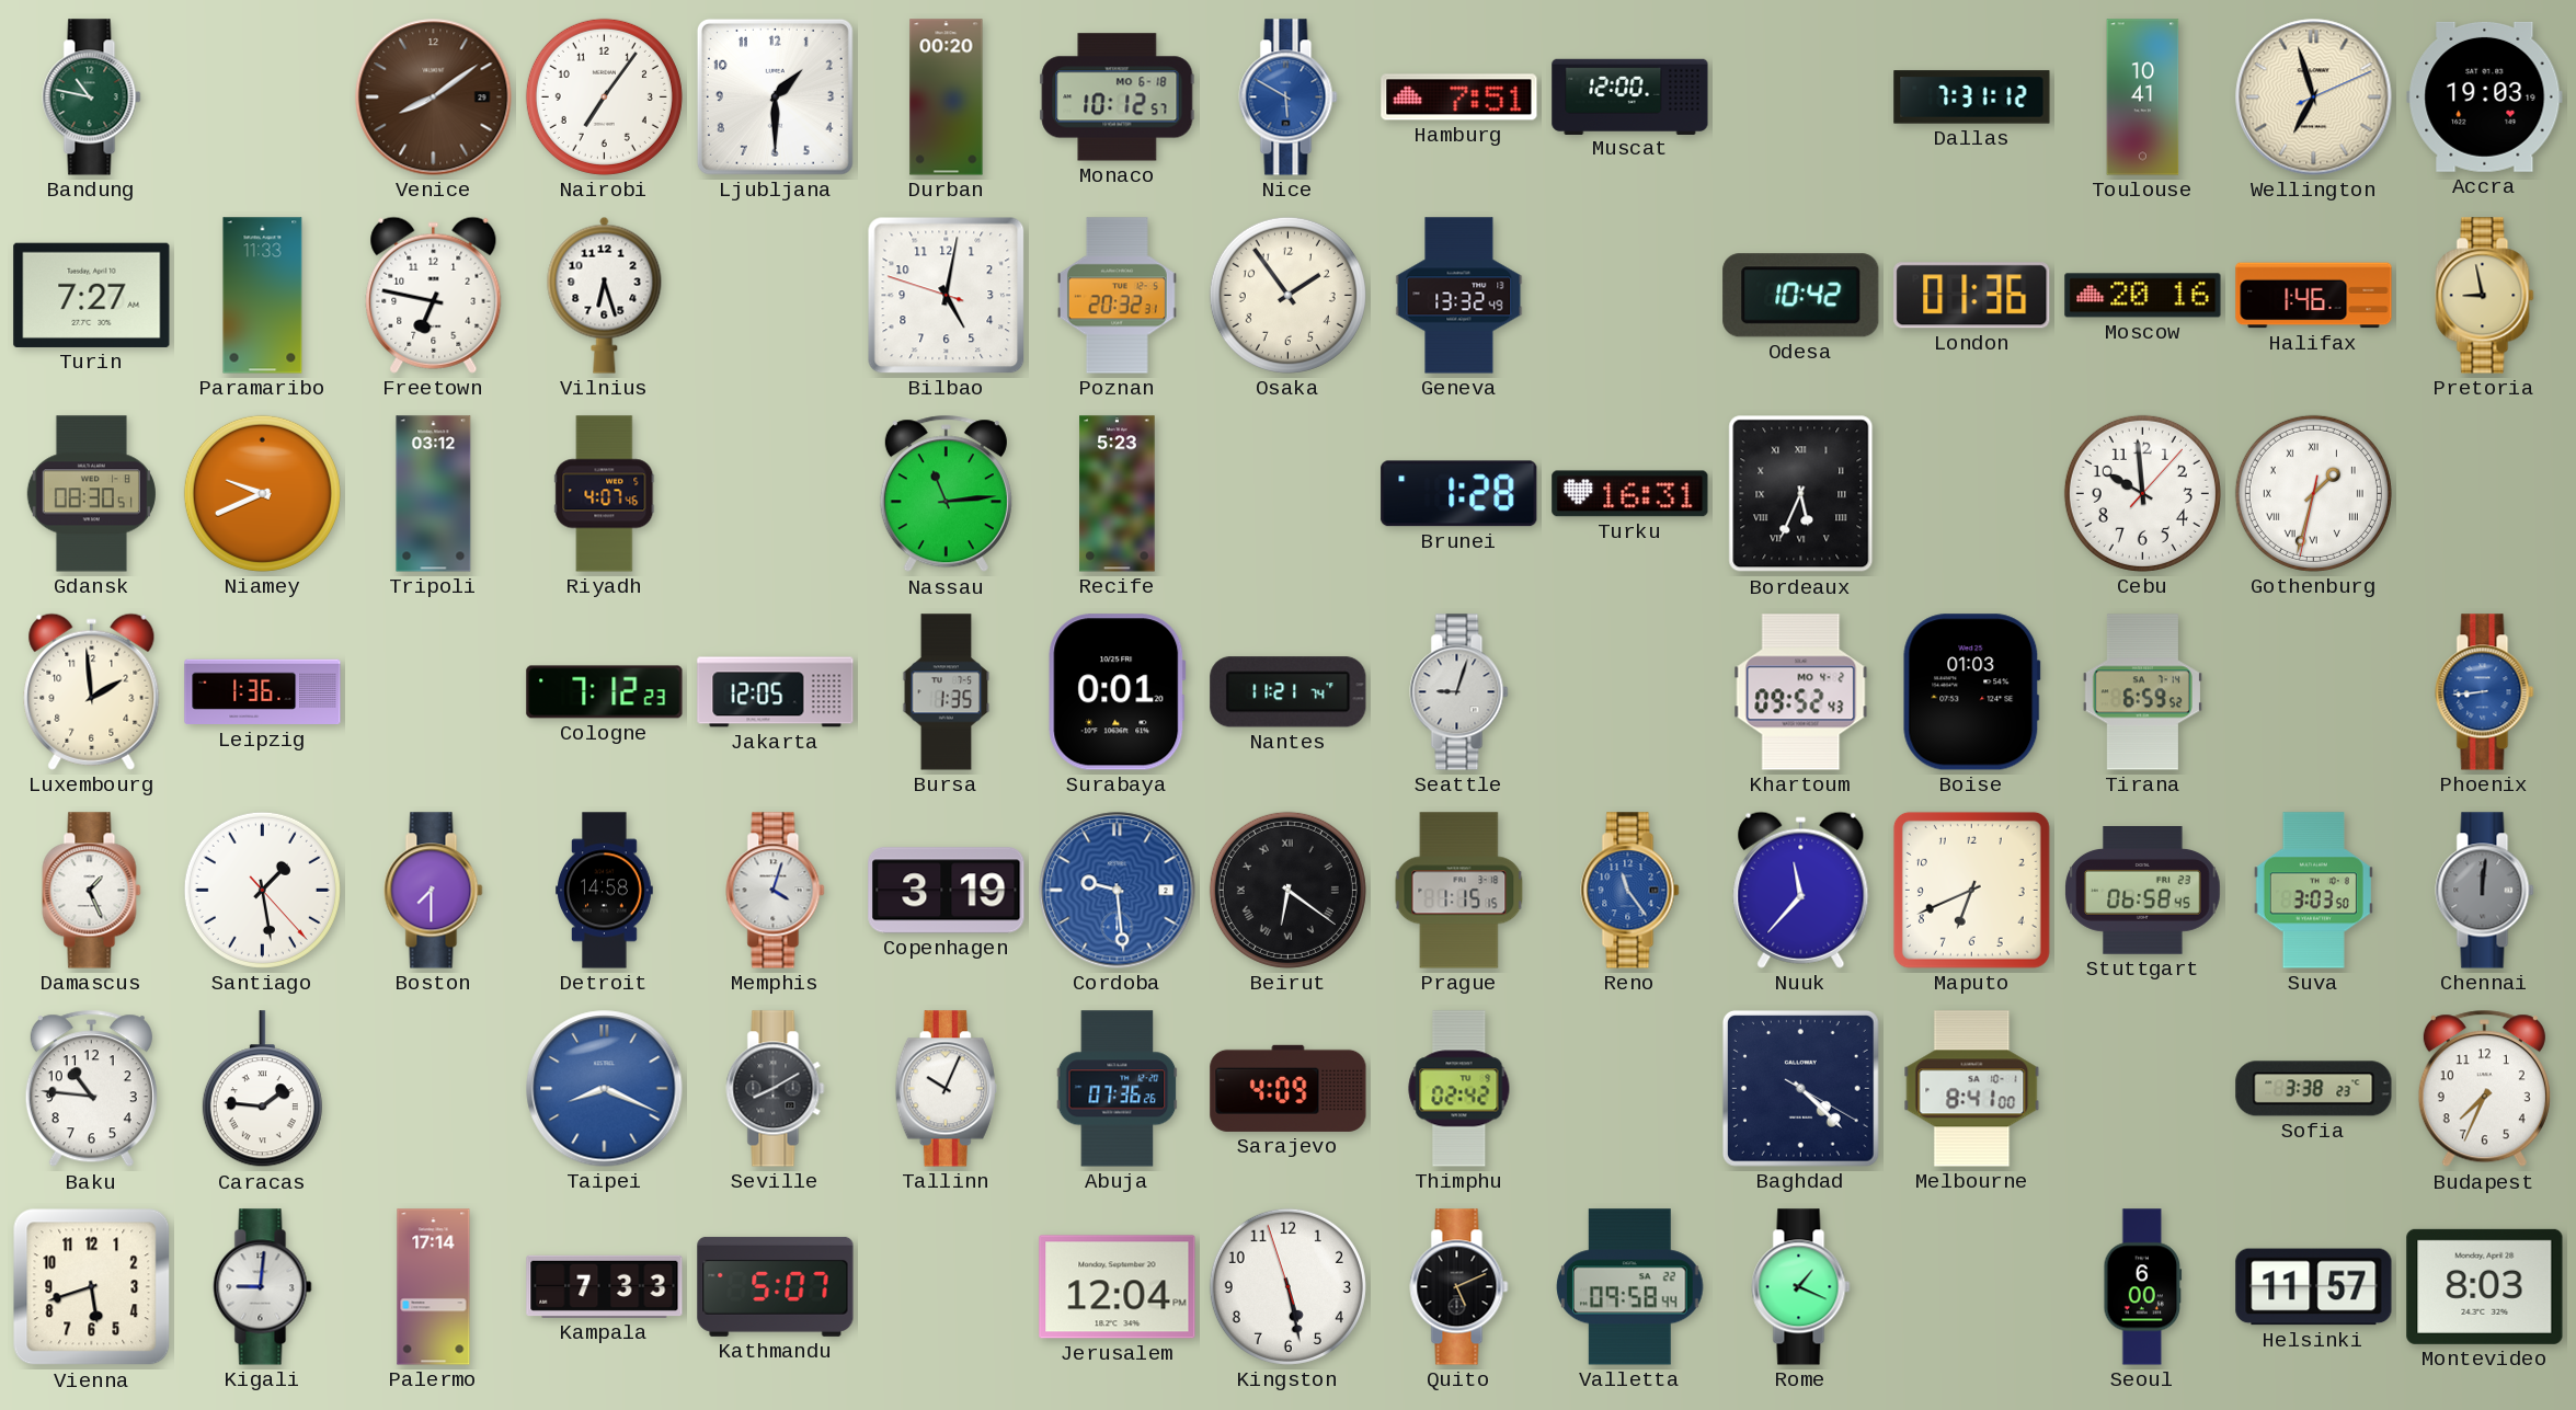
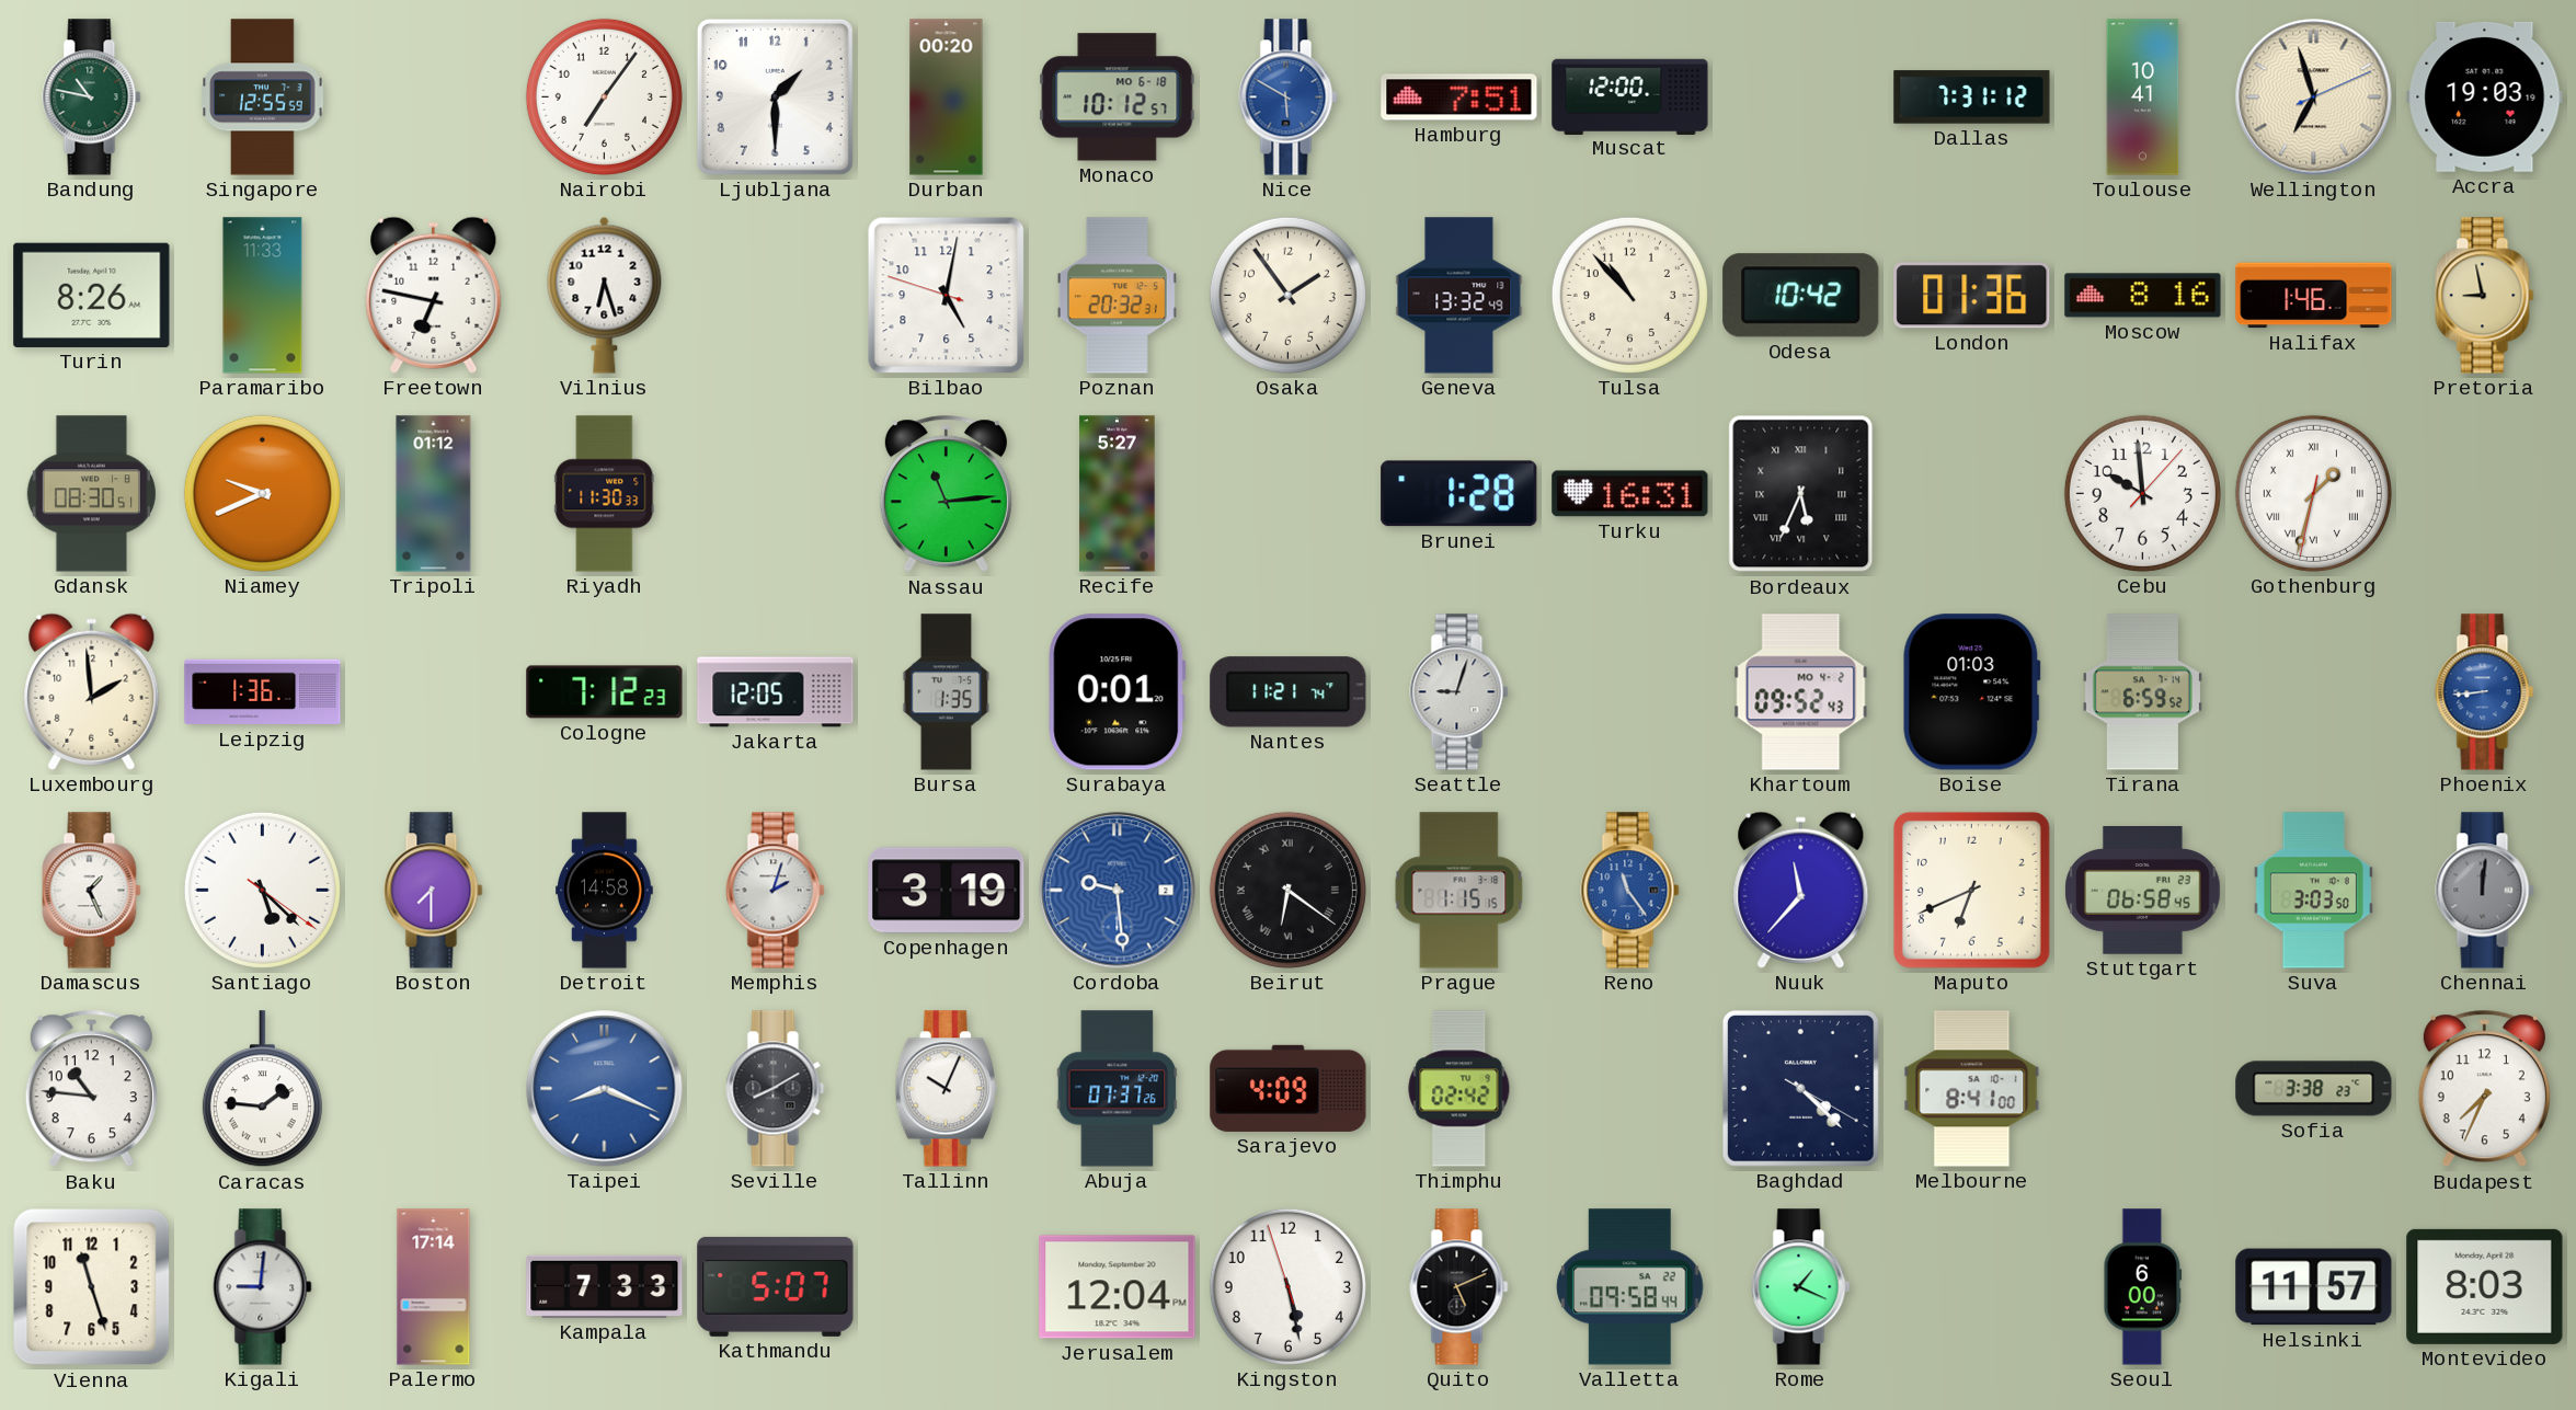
Singapore: none -> 12:55 (263, 98)
Venice: 8:09 -> none (434, 98)
Turin: 7:27 -> 8:26 (92, 295)
Tulsa: none -> 10:53 (1629, 295)
Moscow: 20:16 -> 8:16 (2143, 296)
Tripoli: 03:12 -> 01:12 (434, 494)
Riyadh: 4:07 -> 11:30 (605, 494)
Recife: 5:23 -> 5:27 (1118, 494)
Santiago: 1:28 -> 5:22 (262, 890)
Memphis: 4:03 -> 2:03 (776, 891)
Abuja: 07:36 -> 07:37 (1118, 1089)
Vienna: 5:42 -> 11:27 (92, 1287)
